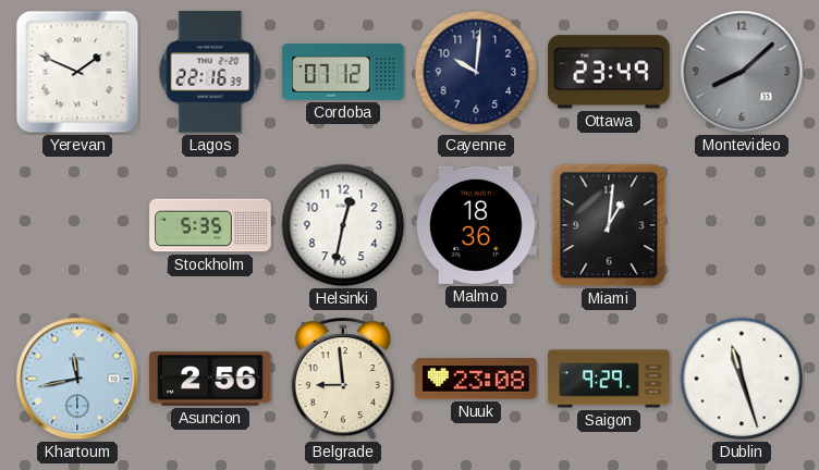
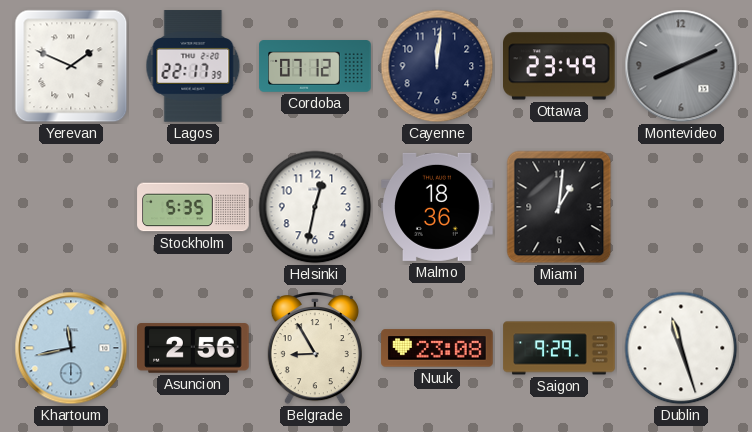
Lagos: 22:16 -> 22:17 (193, 66)
Cayenne: 10:01 -> 12:01 (437, 66)
Montevideo: 8:08 -> 8:11 (681, 66)
Belgrade: 8:59 -> 8:55 (315, 349)
